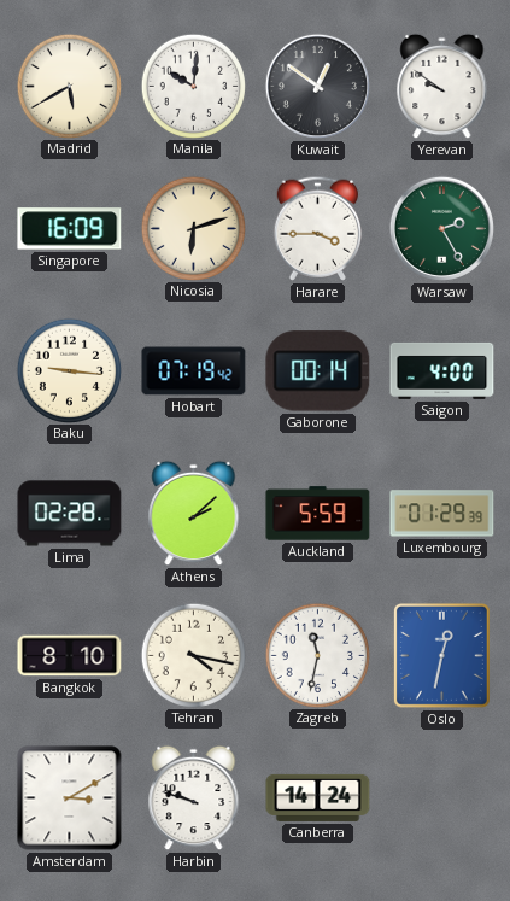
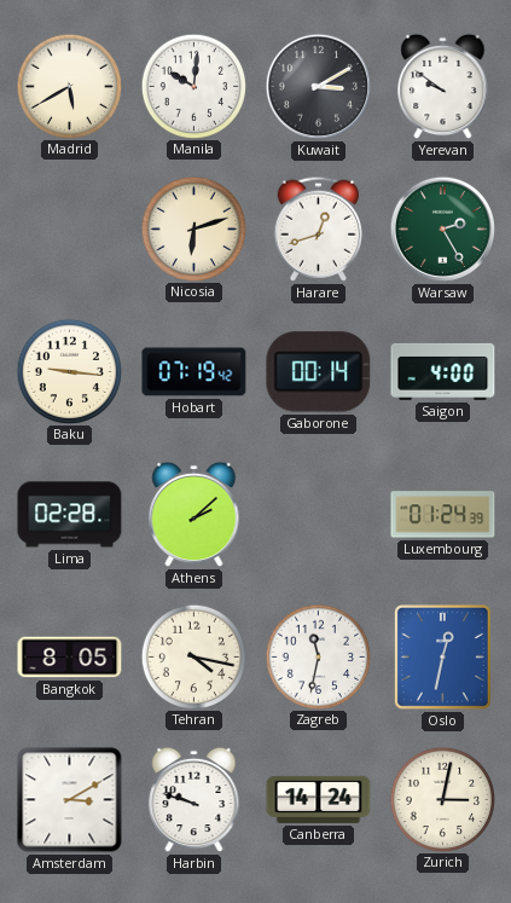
Kuwait: 12:51 -> 3:10 (318, 86)
Singapore: 16:09 -> none (70, 229)
Harare: 3:45 -> 12:42 (318, 228)
Auckland: 5:59 -> none (318, 514)
Luxembourg: 01:29 -> 01:24 (443, 515)
Bangkok: 8:10 -> 8:05 (70, 658)
Zurich: none -> 3:02 (442, 799)
